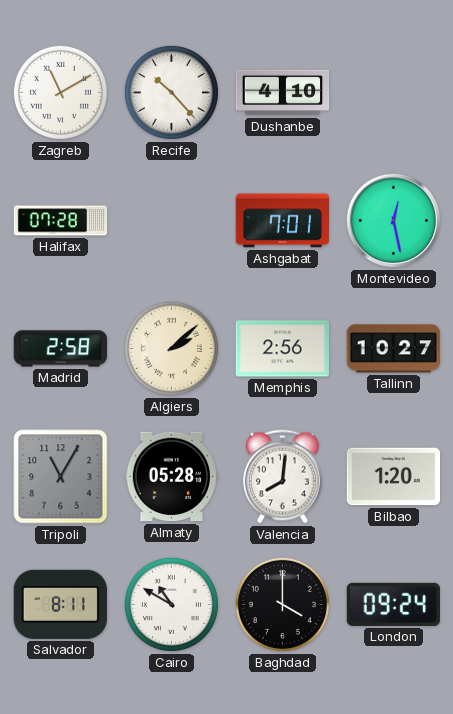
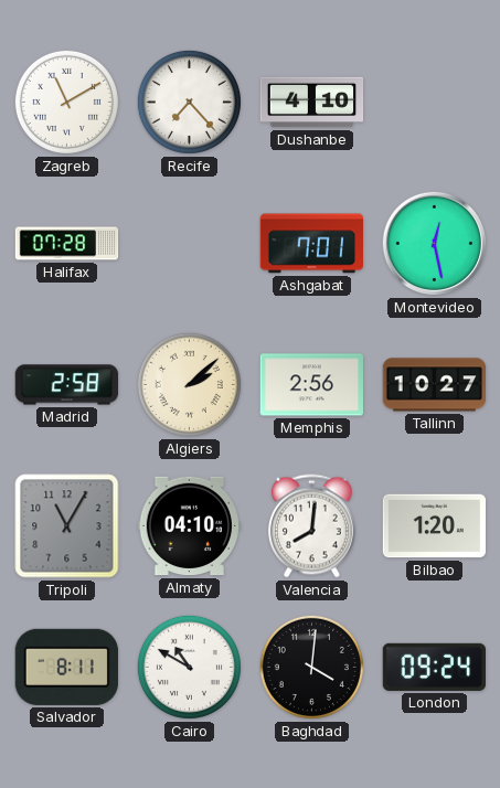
Recife: 10:23 -> 7:23 (189, 102)
Almaty: 05:28 -> 04:10 (189, 526)
Baghdad: 4:00 -> 4:01 (311, 667)
